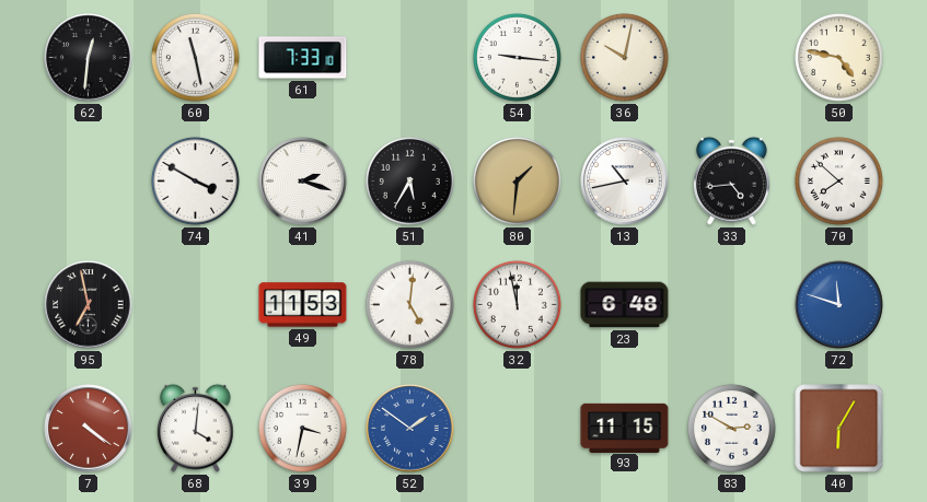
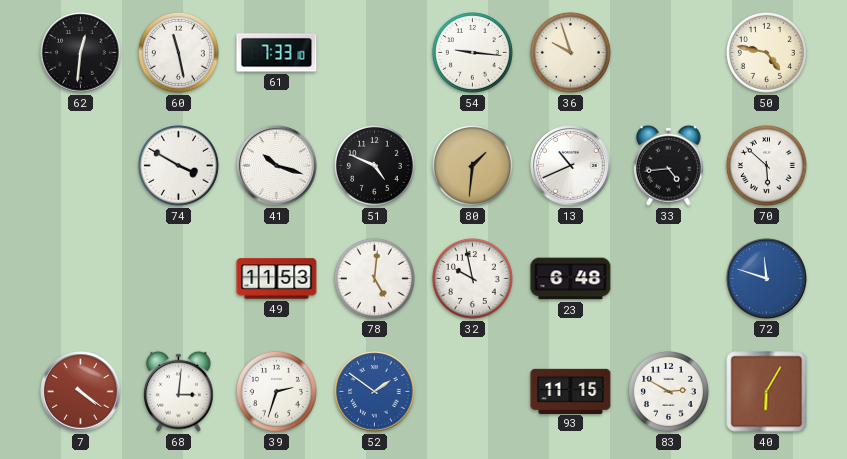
36: 10:02 -> 9:57 (570, 52)
41: 2:18 -> 10:18 (277, 166)
51: 5:35 -> 4:49 (374, 165)
13: 10:43 -> 10:41 (571, 166)
70: 7:52 -> 5:52 (766, 165)
95: 6:58 -> none (89, 305)
32: 11:58 -> 9:58 (472, 278)
68: 4:01 -> 3:01 (179, 391)
39: 3:32 -> 2:33 (276, 391)
